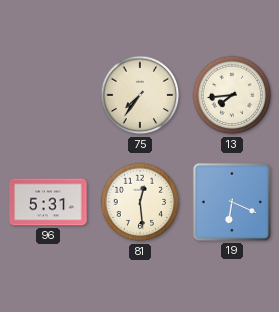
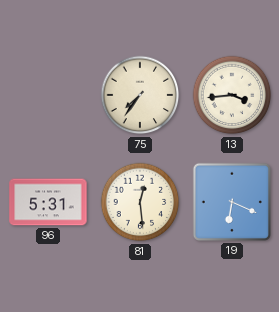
13: 7:44 -> 3:44 (232, 95)
